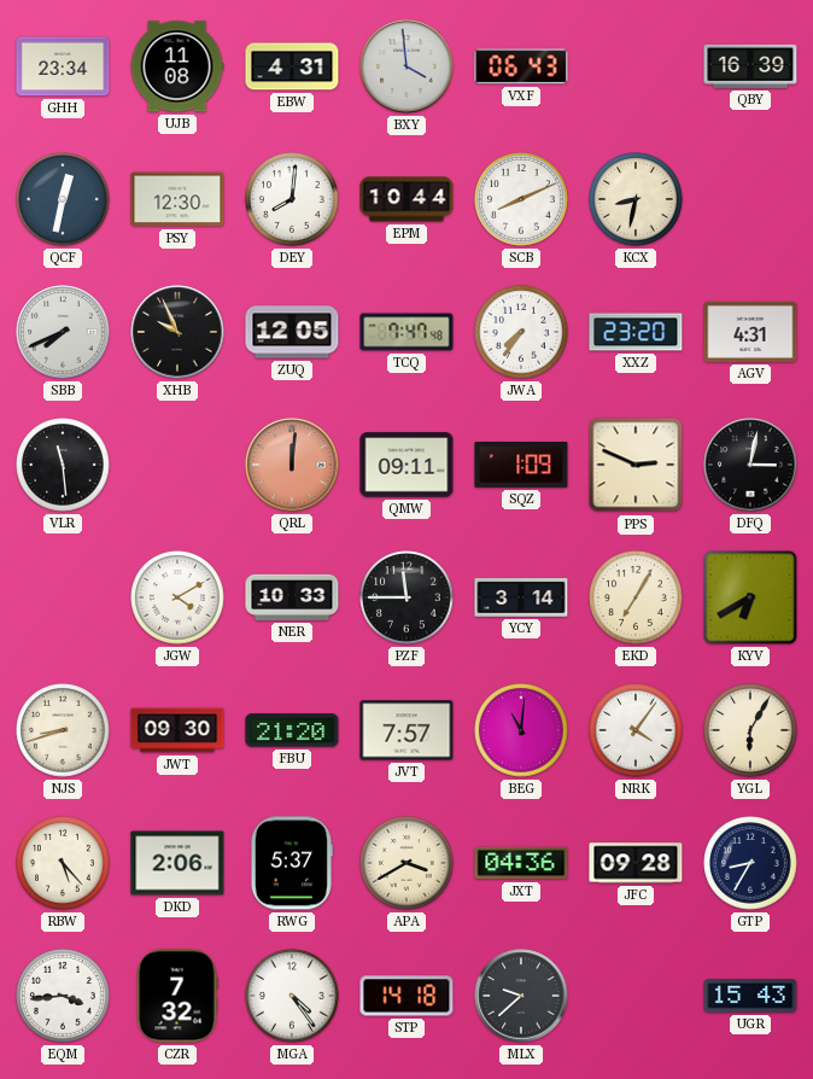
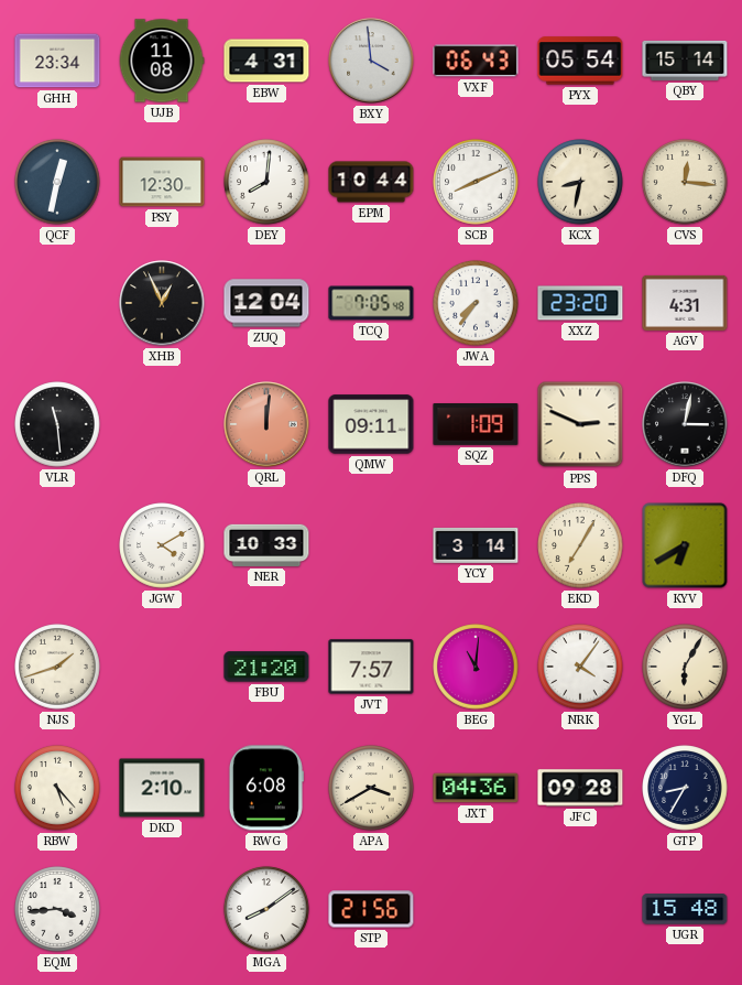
PYX: none -> 05:54 (580, 61)
QBY: 16:39 -> 15:14 (685, 61)
CVS: none -> 12:16 (685, 182)
SBB: 7:41 -> none (63, 332)
XHB: 9:56 -> 12:56 (162, 303)
ZUQ: 12:05 -> 12:04 (266, 303)
TCQ: 7:47 -> 7:05 (371, 303)
PZF: 11:45 -> none (406, 597)
NJS: 8:42 -> 1:42 (57, 667)
JWT: 09:30 -> none (177, 730)
DKD: 2:06 -> 2:10 (162, 788)
RWG: 5:37 -> 6:08 (265, 788)
CZR: 7:32 -> none (177, 996)
MGA: 4:24 -> 8:09 (266, 909)
STP: 14:18 -> 21:56 (371, 909)
MLX: 9:38 -> none (521, 996)
UGR: 15:43 -> 15:48 (685, 909)
